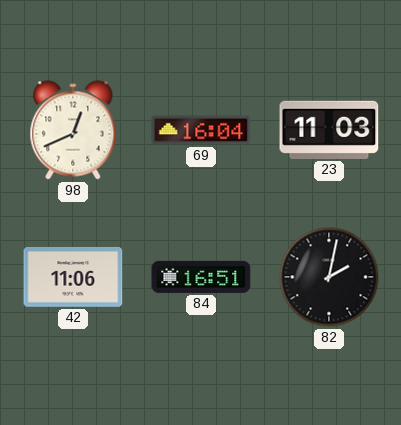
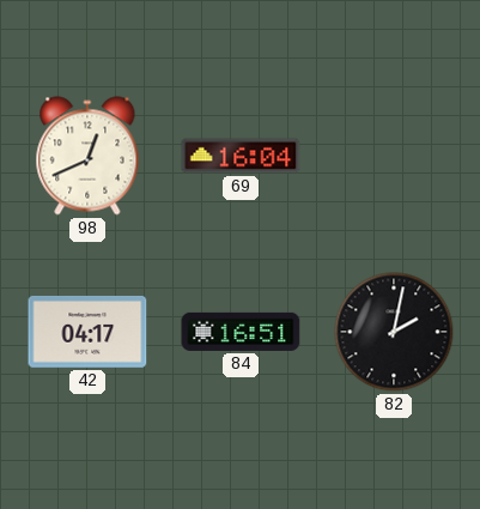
23: 11:03 -> none (329, 130)
42: 11:06 -> 04:17 (87, 332)
